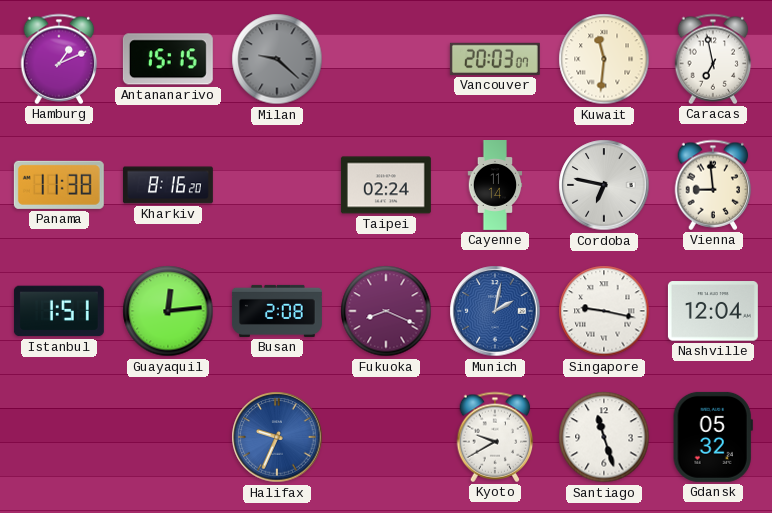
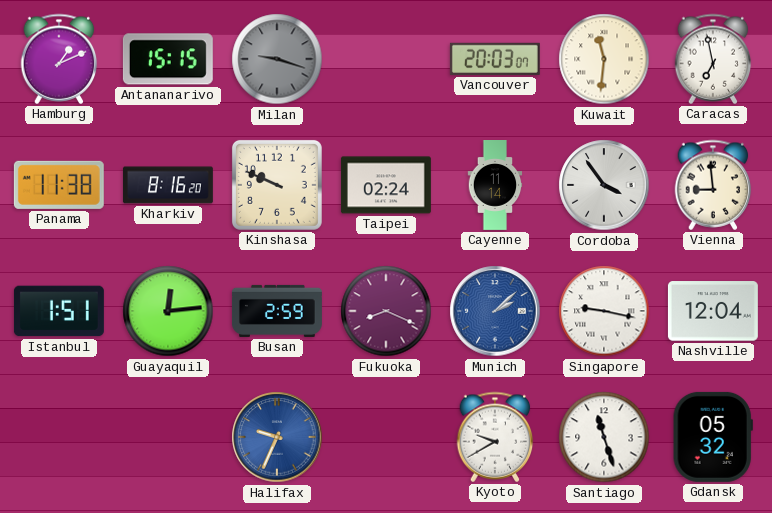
Milan: 9:22 -> 9:18 (277, 59)
Kinshasa: none -> 9:49 (277, 185)
Cordoba: 6:47 -> 3:54 (604, 185)
Busan: 2:08 -> 2:59 (277, 311)
Munich: 2:02 -> 2:08 (495, 311)
